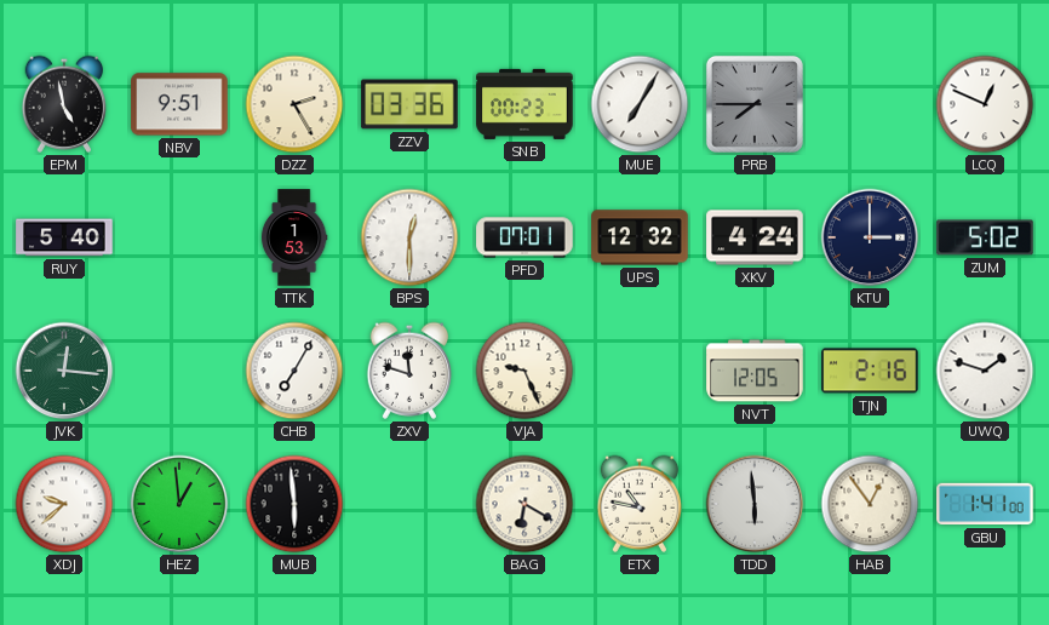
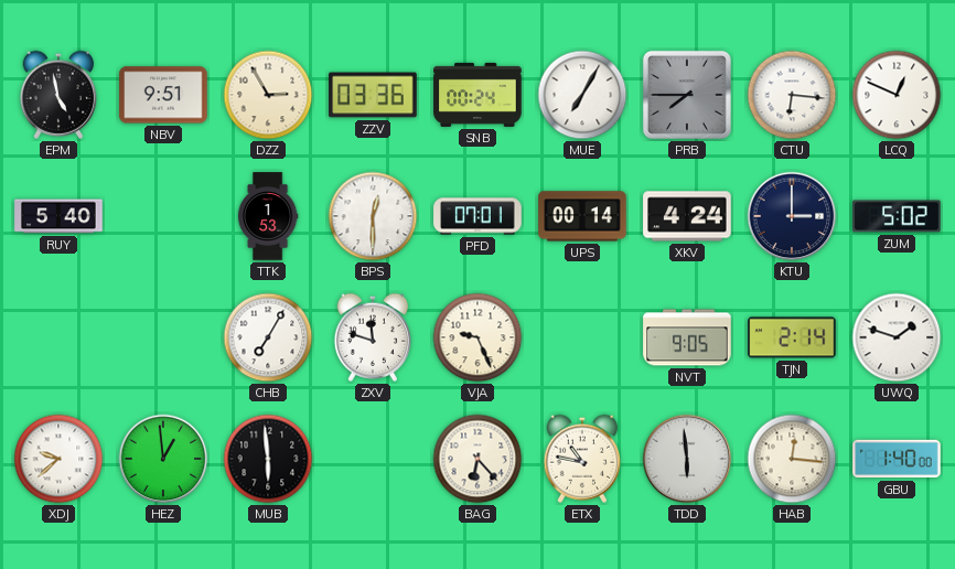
DZZ: 2:25 -> 2:55 (268, 95)
SNB: 00:23 -> 00:24 (477, 95)
CTU: none -> 6:16 (792, 95)
UPS: 12:32 -> 00:14 (582, 216)
JVK: 12:16 -> none (64, 371)
NVT: 12:05 -> 9:05 (687, 337)
TJN: 2:16 -> 2:14 (792, 337)
BAG: 6:20 -> 6:23 (477, 459)
HAB: 12:54 -> 12:16 (792, 459)
GBU: 1:41 -> 1:40 (897, 459)
